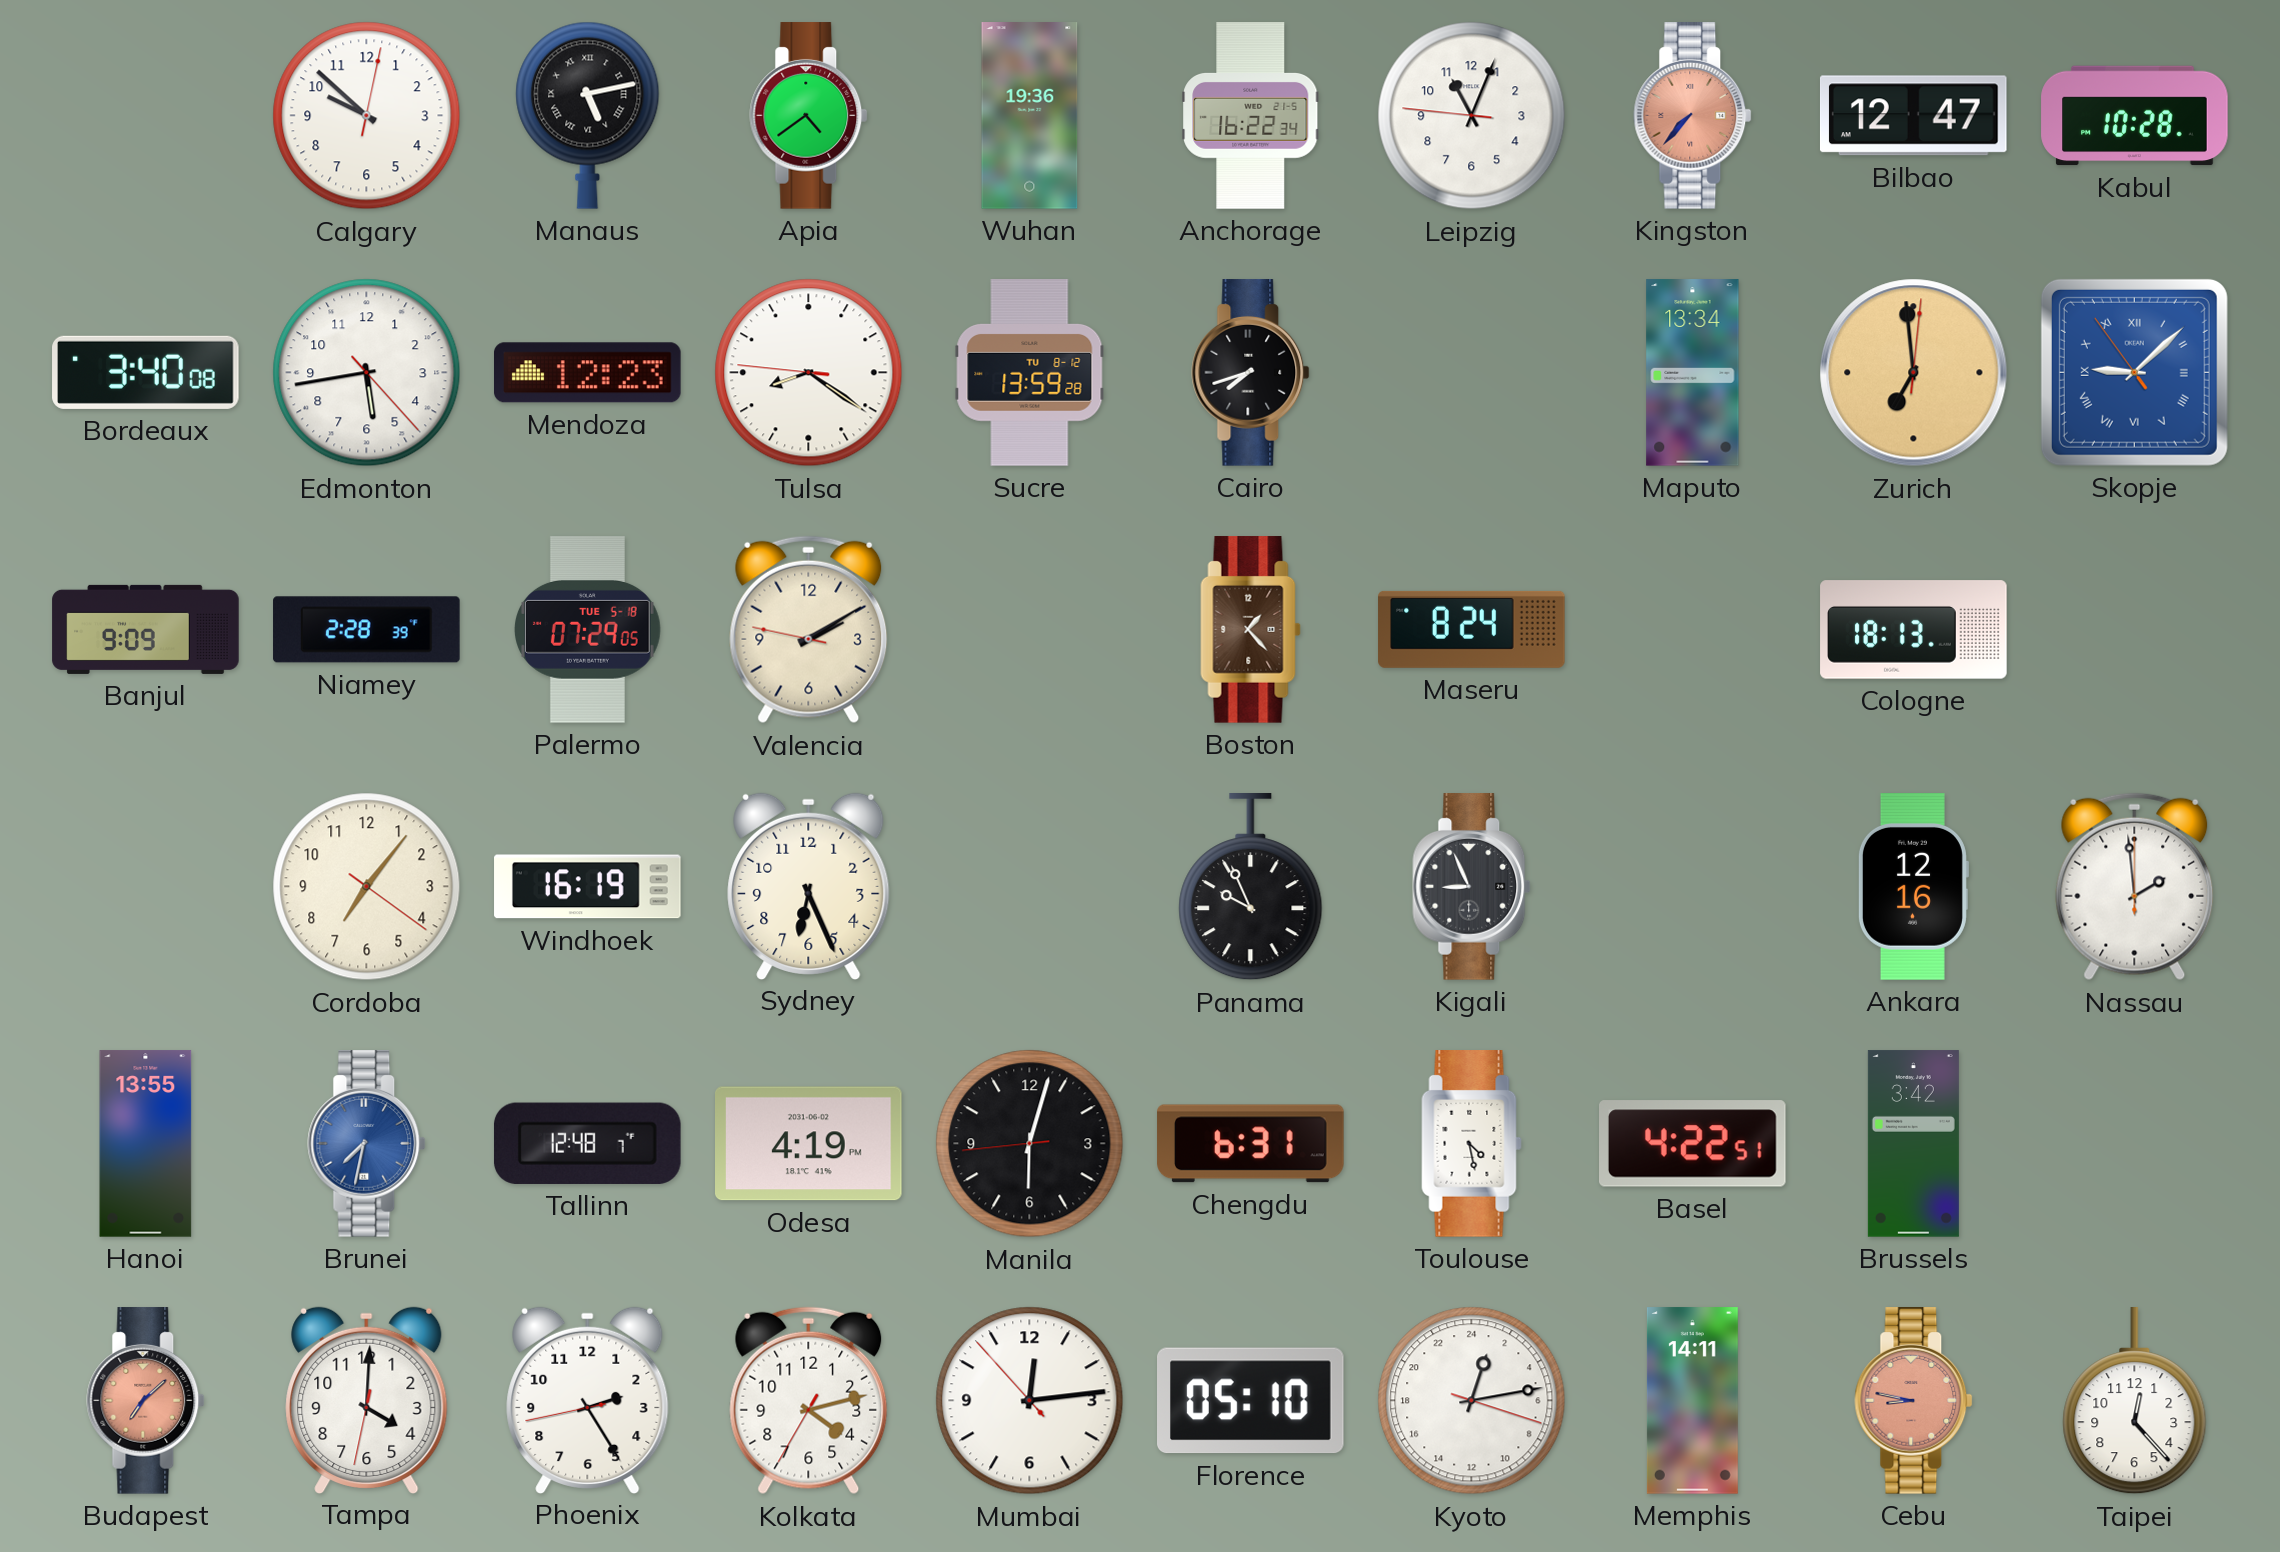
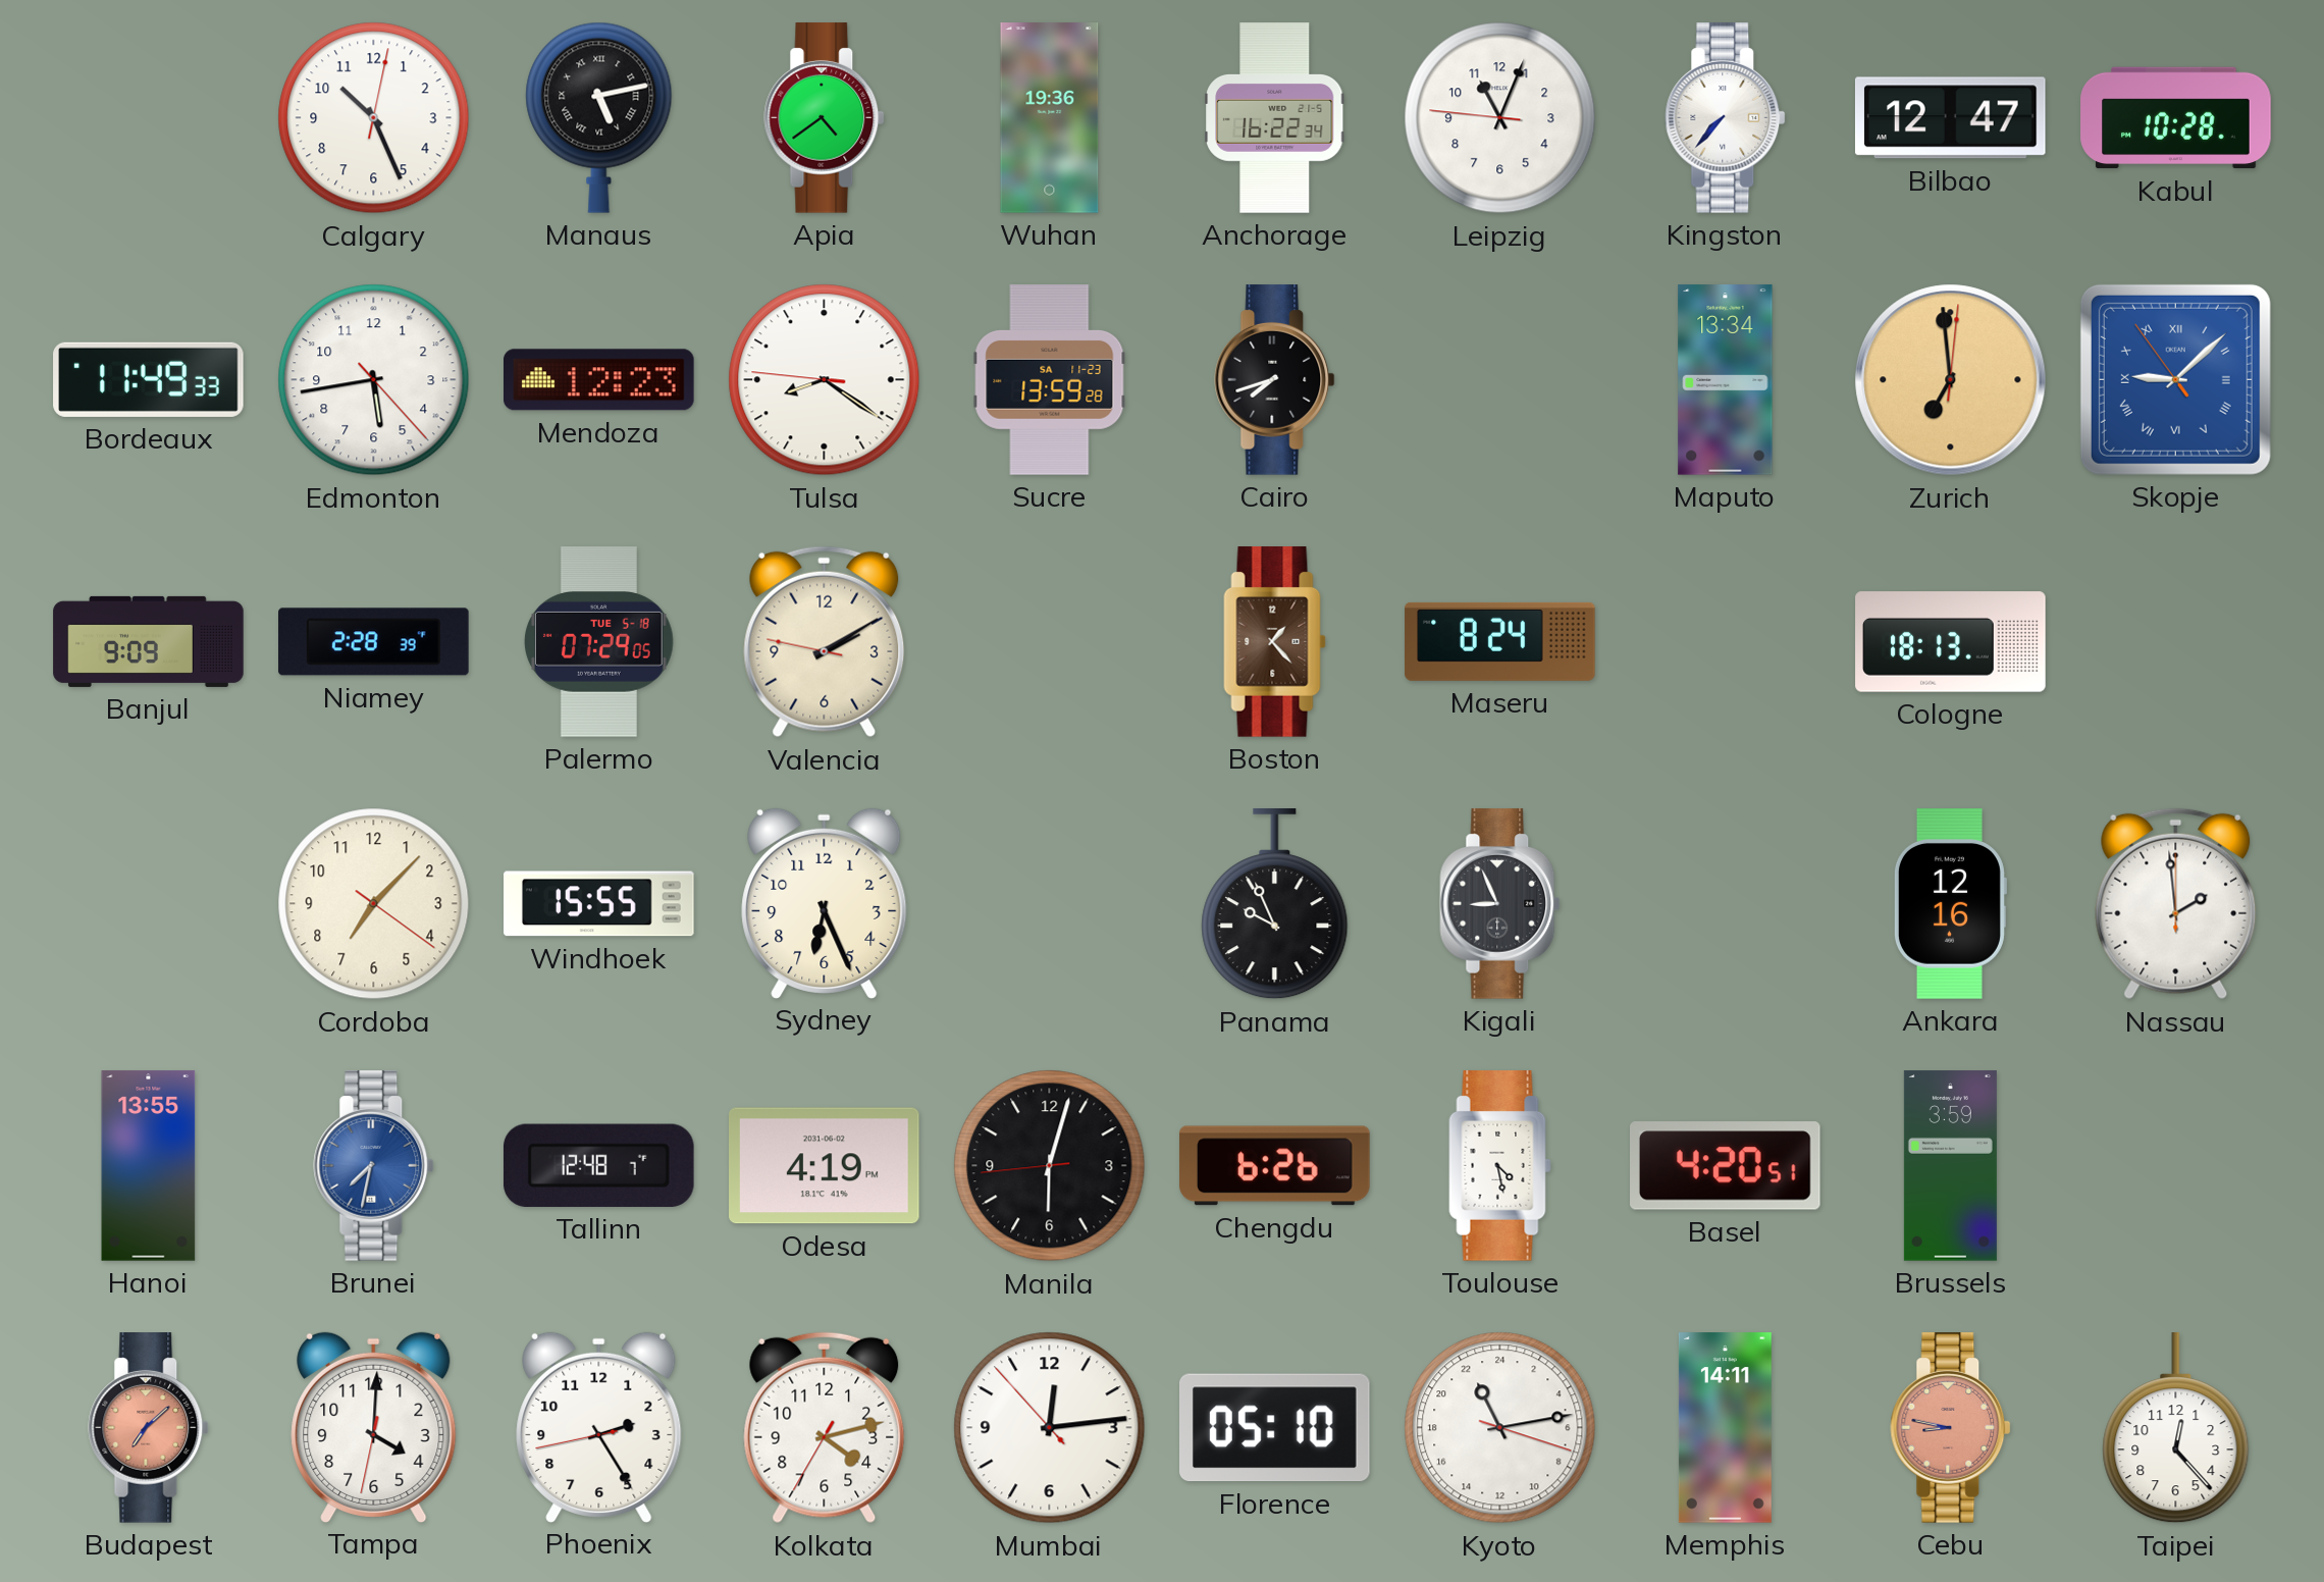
Calgary: 9:52 -> 10:26 (374, 118)
Kingston dial: salmon -> white (1726, 118)
Bordeaux: 3:40 -> 11:49 (149, 379)
Sucre date: TU 8-12 -> SA 11-23 (1050, 380)
Cordoba: 7:06 -> 7:07 (374, 904)
Windhoek: 16:19 -> 15:55 (599, 904)
Chengdu: 6:31 -> 6:26 (1275, 1166)
Basel: 4:22 -> 4:20 (1726, 1166)
Brussels: 3:42 -> 3:59 (1950, 1166)
Kyoto: 1:13 -> 22:13 (1500, 1428)
